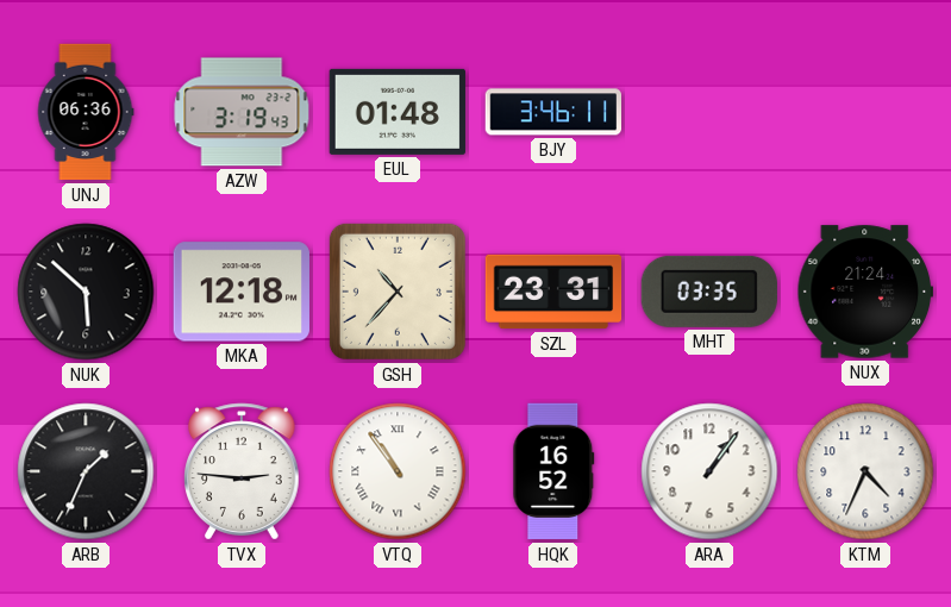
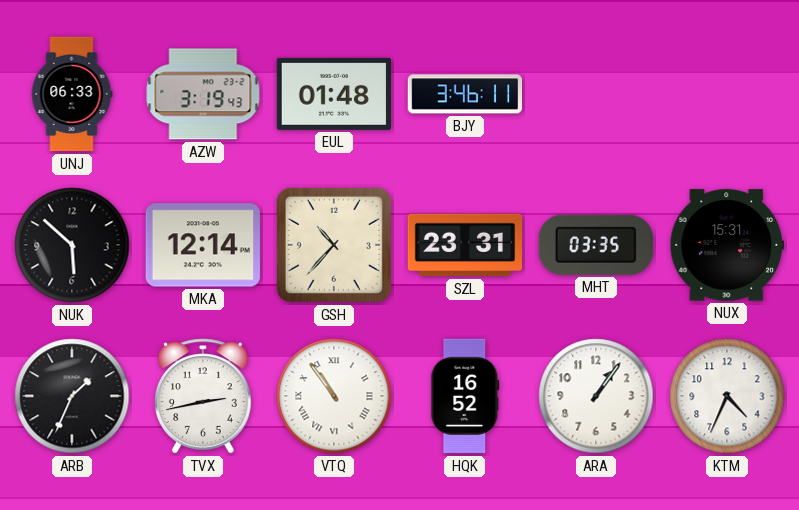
UNJ: 06:36 -> 06:33 (72, 94)
MKA: 12:18 -> 12:14 (202, 245)
NUX: 21:24 -> 15:31 (726, 245)
TVX: 2:46 -> 2:43 (203, 396)
